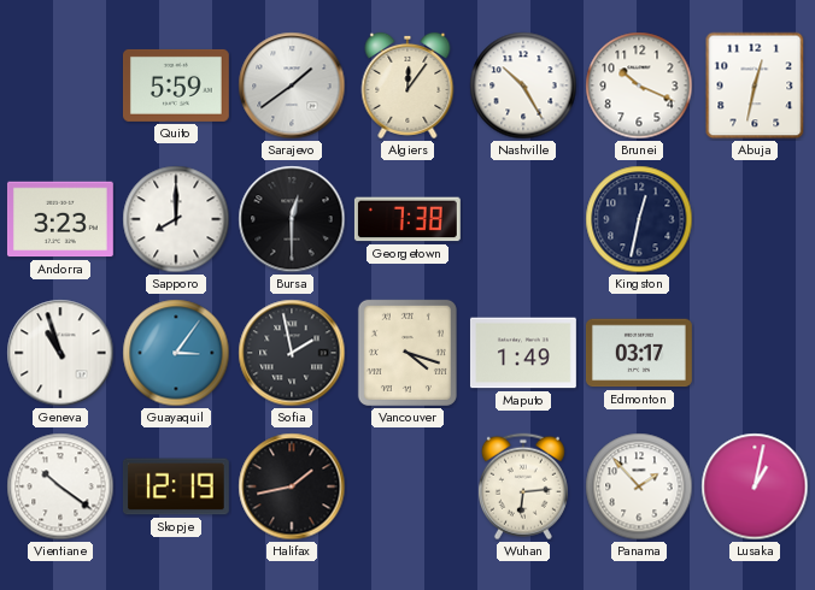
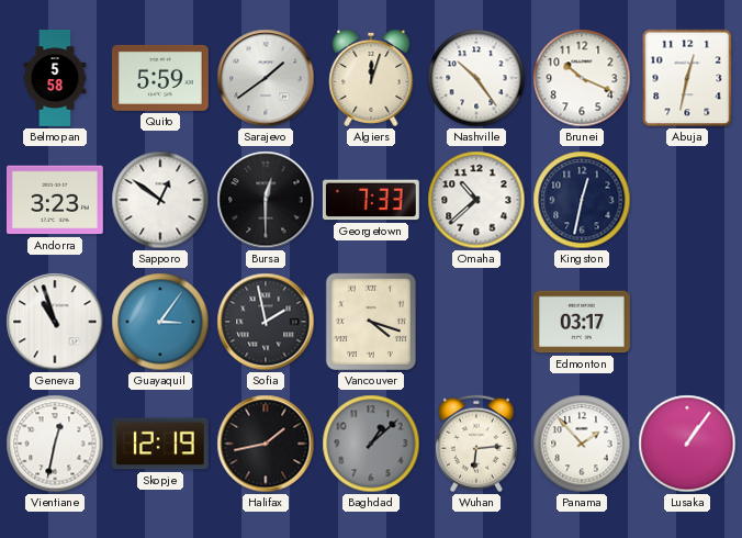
Belmopan: none -> 5:58 (55, 78)
Algiers: 12:06 -> 12:03 (371, 78)
Nashville: 10:25 -> 10:24 (476, 78)
Sapporo: 8:00 -> 12:51 (160, 200)
Georgetown: 7:38 -> 7:33 (371, 200)
Omaha: none -> 10:38 (476, 200)
Maputo: 1:49 -> none (523, 353)
Vientiane: 10:21 -> 12:32 (55, 444)
Baghdad: none -> 1:08 (371, 444)
Lusaka: 1:02 -> 1:06 (687, 444)
